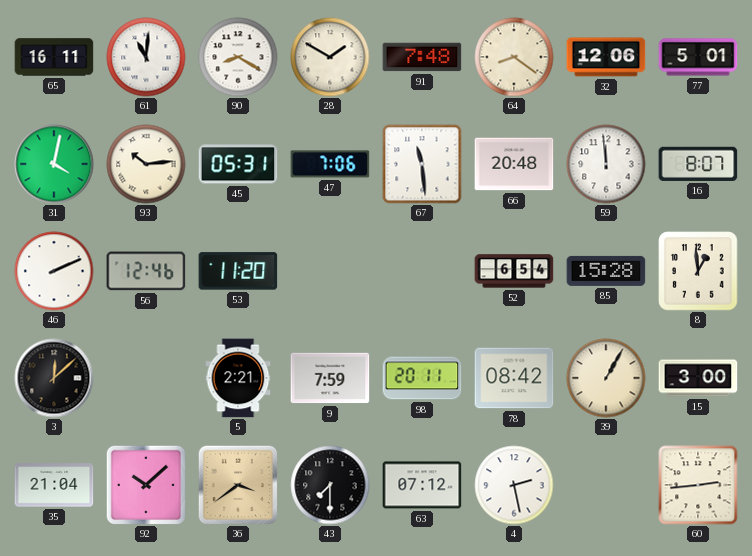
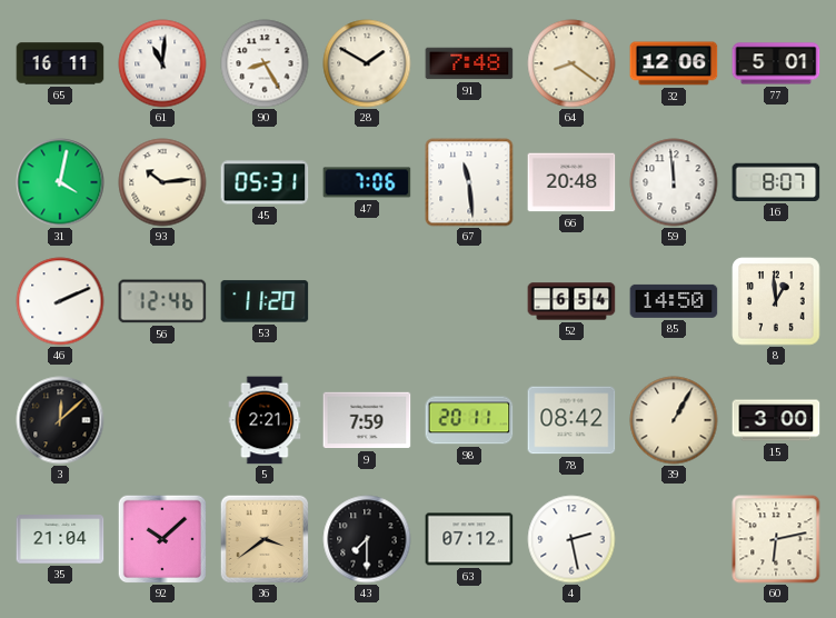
90: 8:20 -> 8:25 (265, 63)
85: 15:28 -> 14:50 (674, 301)
60: 2:44 -> 6:13 (776, 539)
